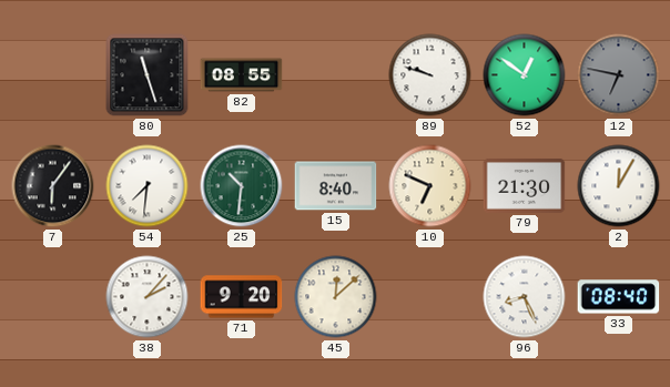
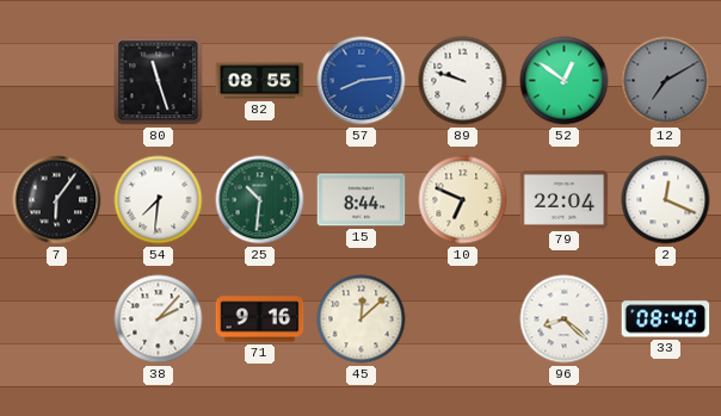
57: none -> 8:14 (362, 81)
12: 6:47 -> 7:10 (666, 81)
15: 8:40 -> 8:44 (362, 200)
79: 21:30 -> 22:04 (565, 199)
2: 12:05 -> 12:19 (666, 200)
71: 9:20 -> 9:16 (260, 319)
96: 8:26 -> 8:22 (565, 319)
